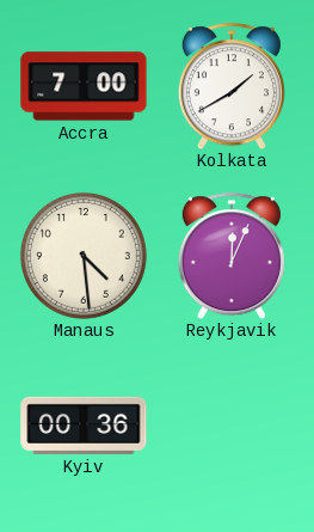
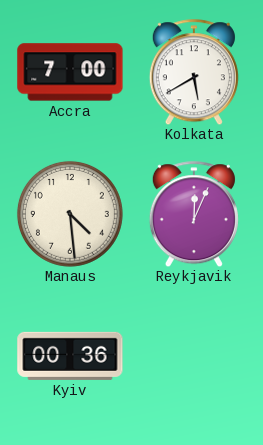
Kolkata: 1:40 -> 5:40 (194, 72)
